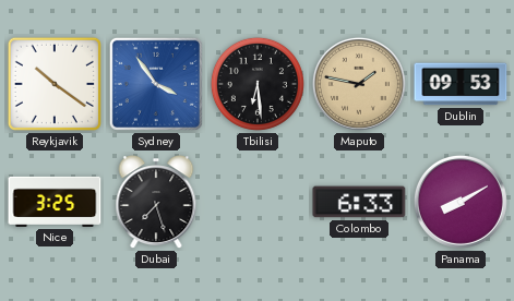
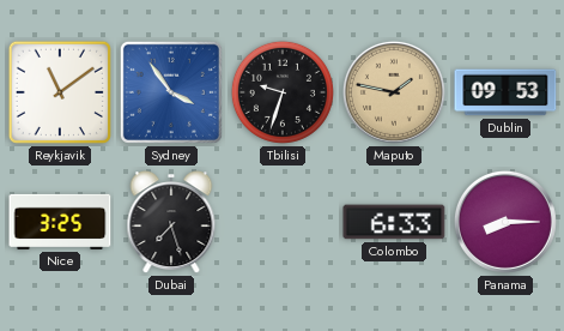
Reykjavik: 10:21 -> 11:09 (60, 92)
Tbilisi: 6:29 -> 9:33 (283, 92)
Panama: 8:10 -> 8:15 (505, 222)
